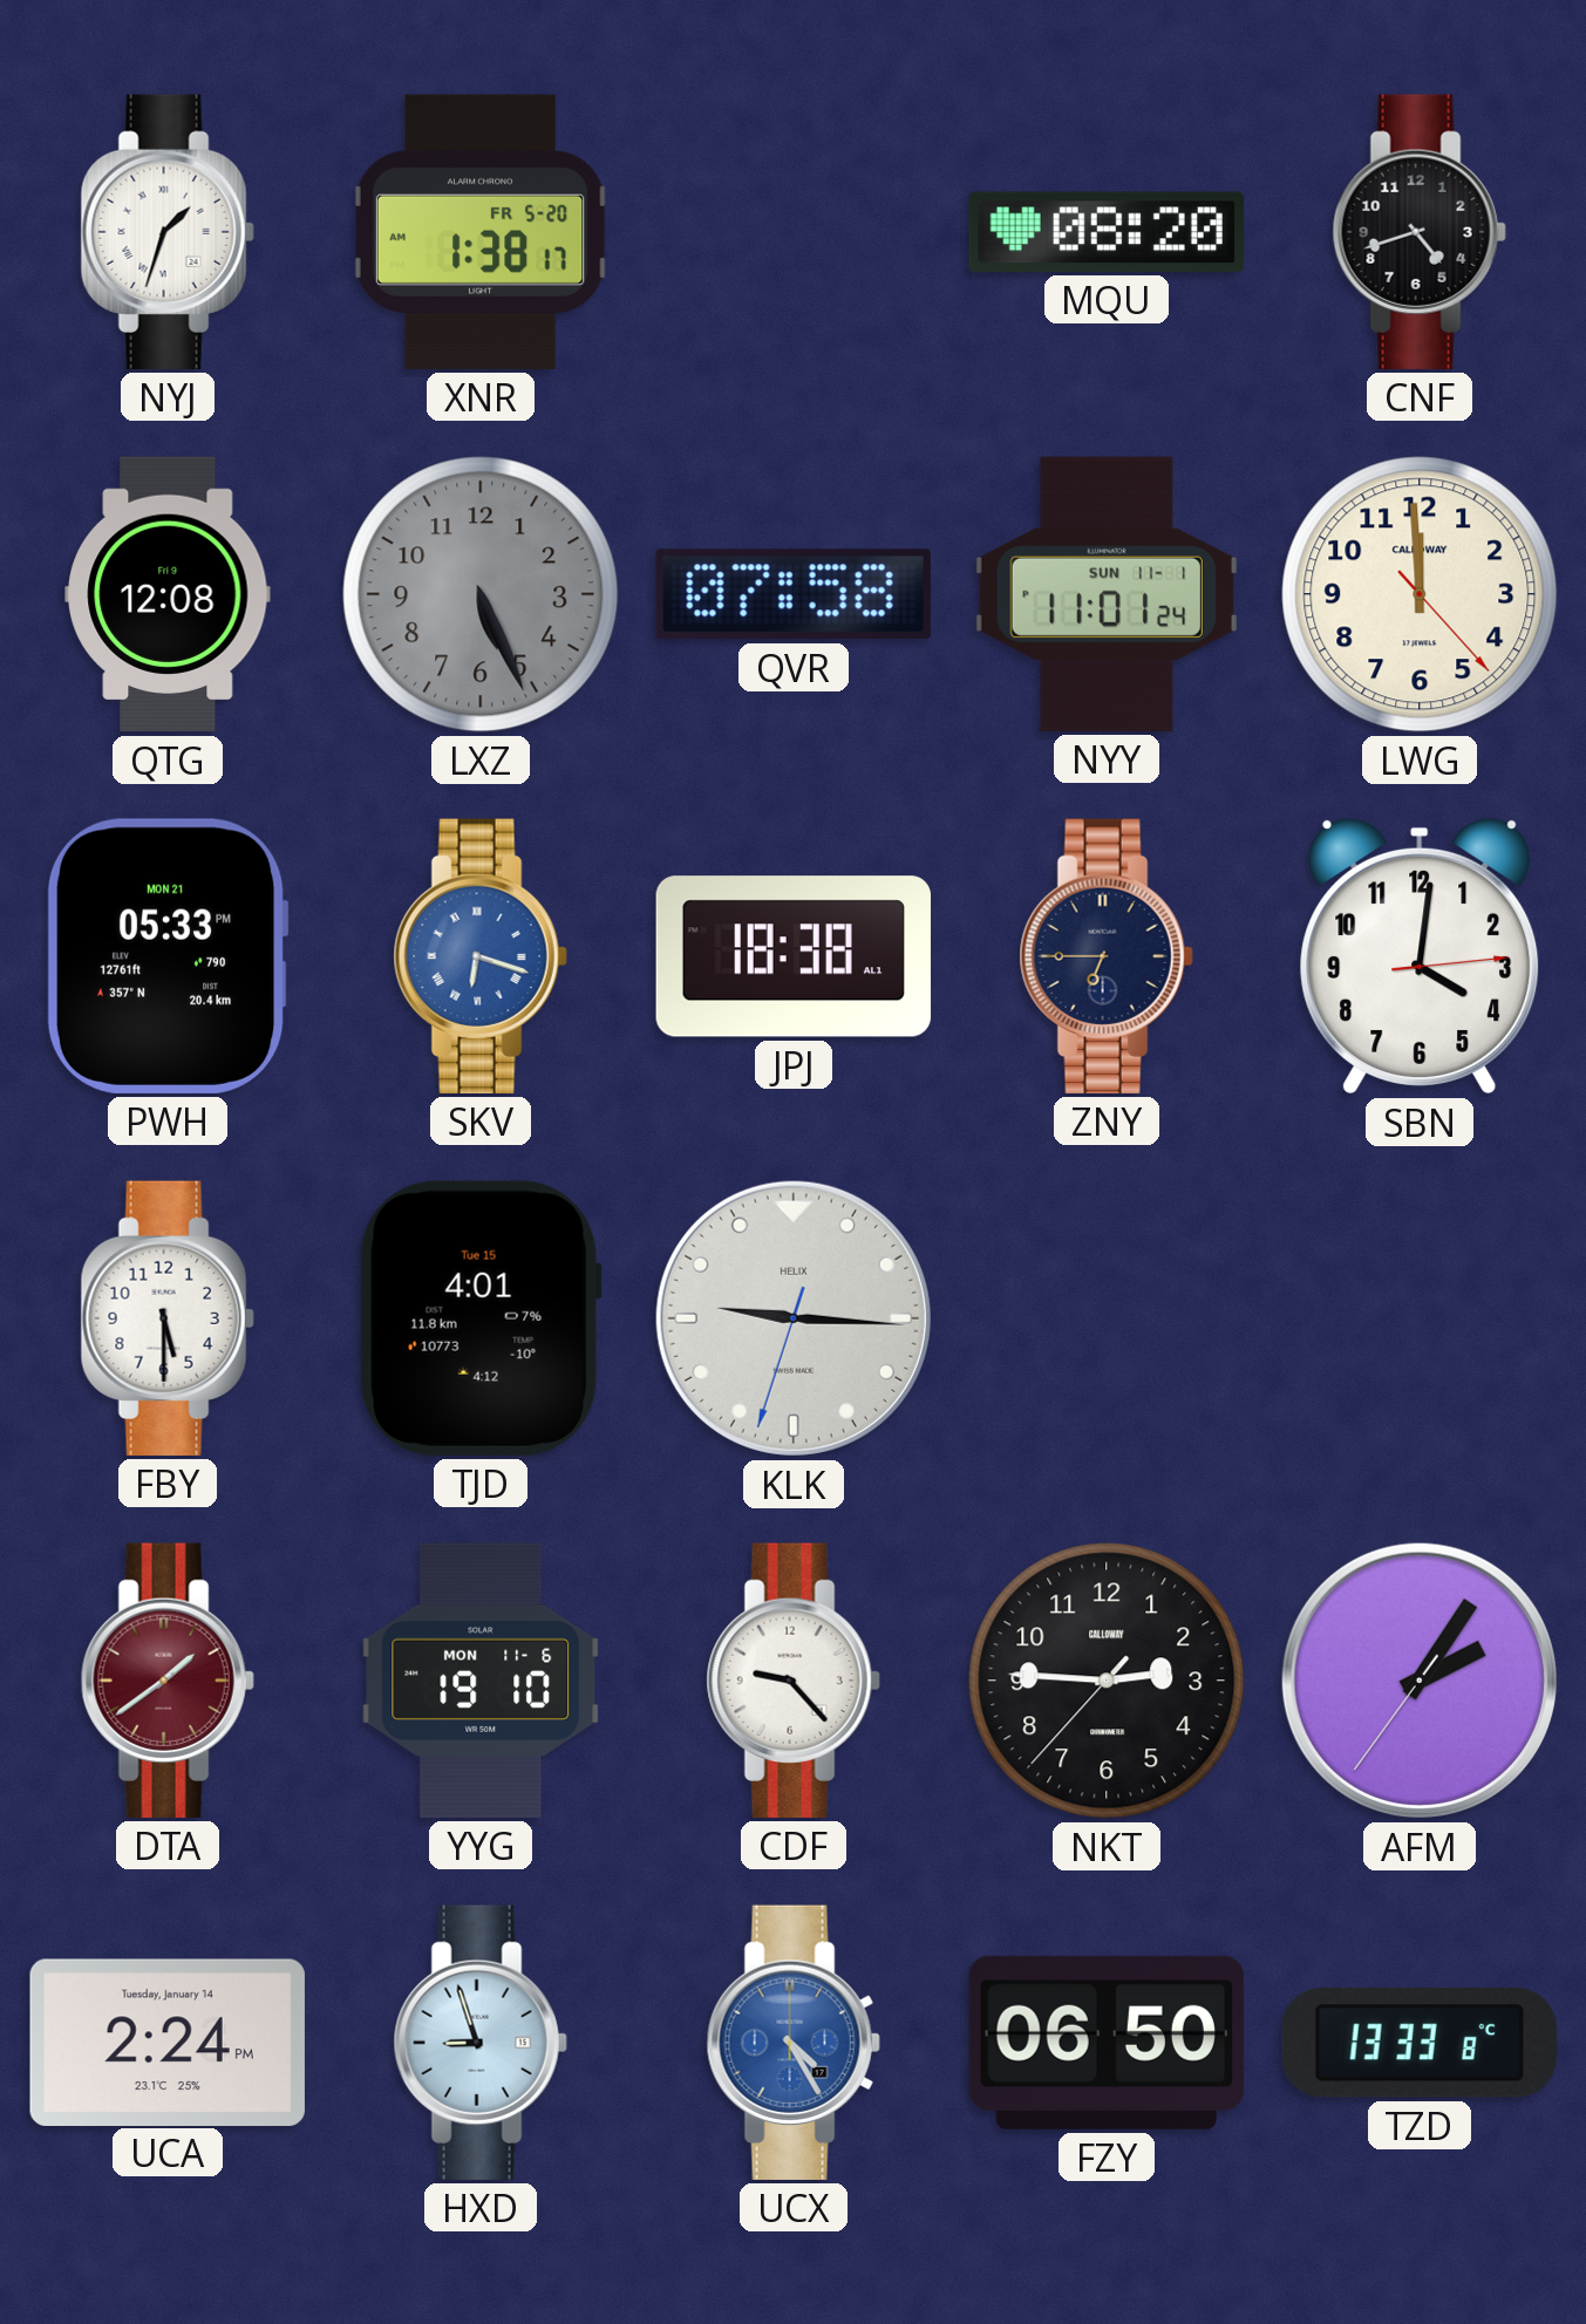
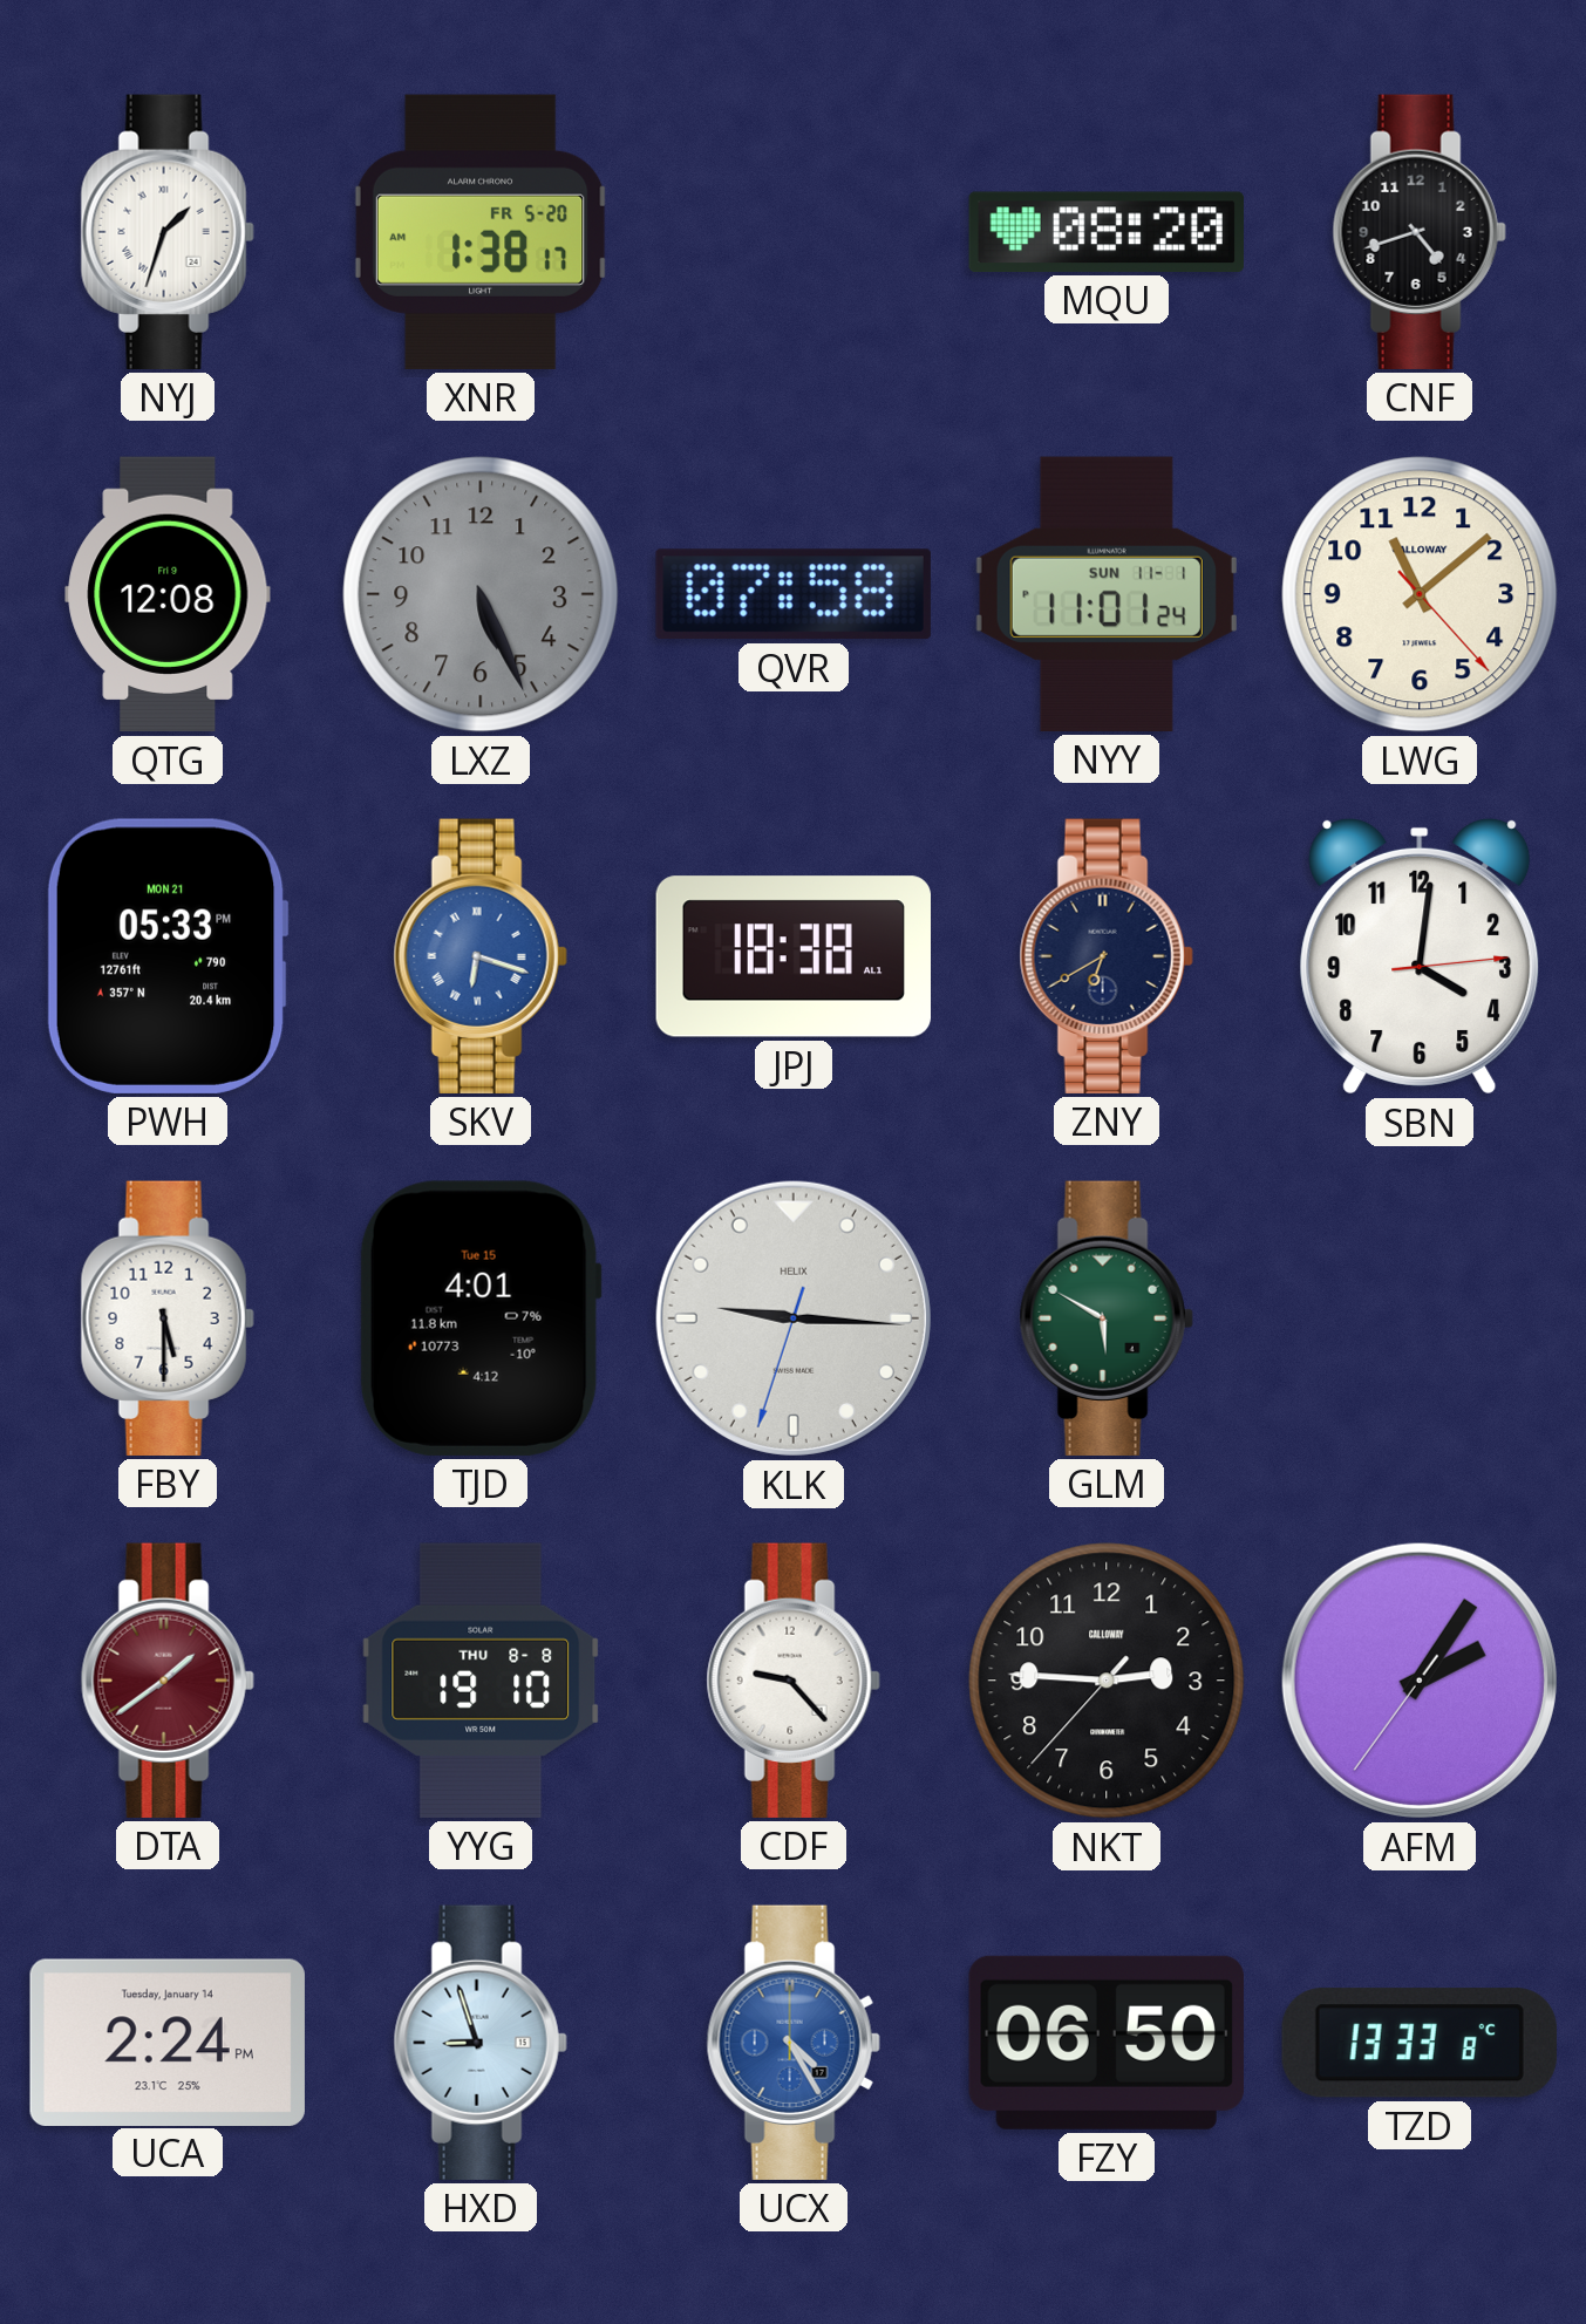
LWG: 11:59 -> 11:08 (1420, 594)
ZNY: 6:45 -> 6:40 (1107, 956)
GLM: none -> 5:50 (1107, 1318)
YYG date: MON 11-6 -> THU 8-8 (481, 1681)
